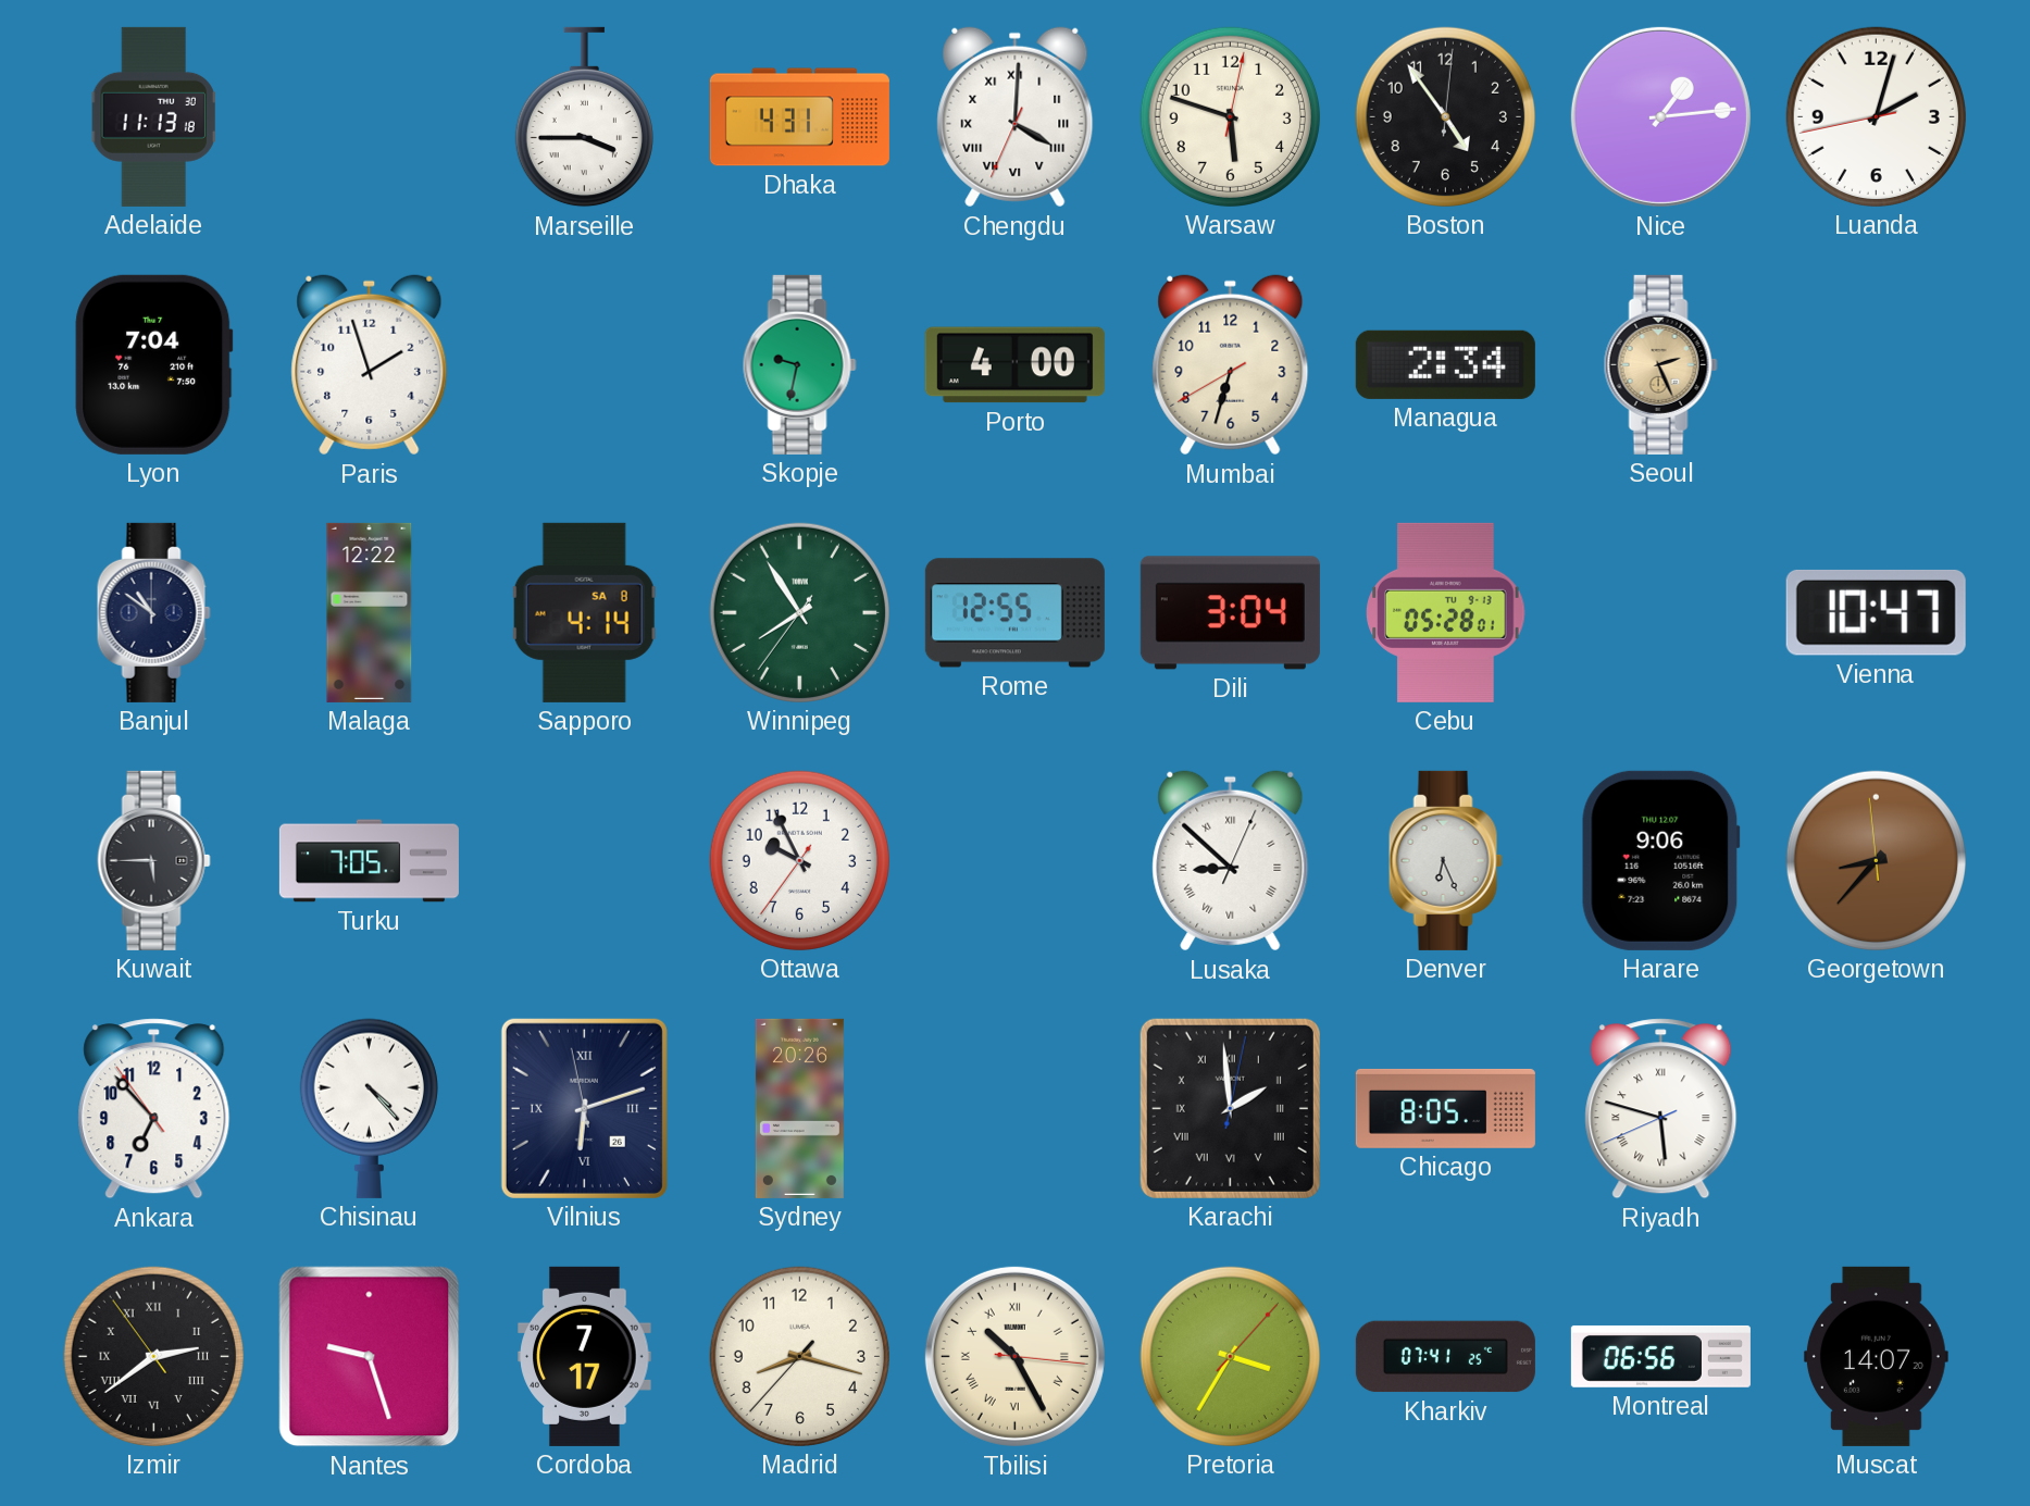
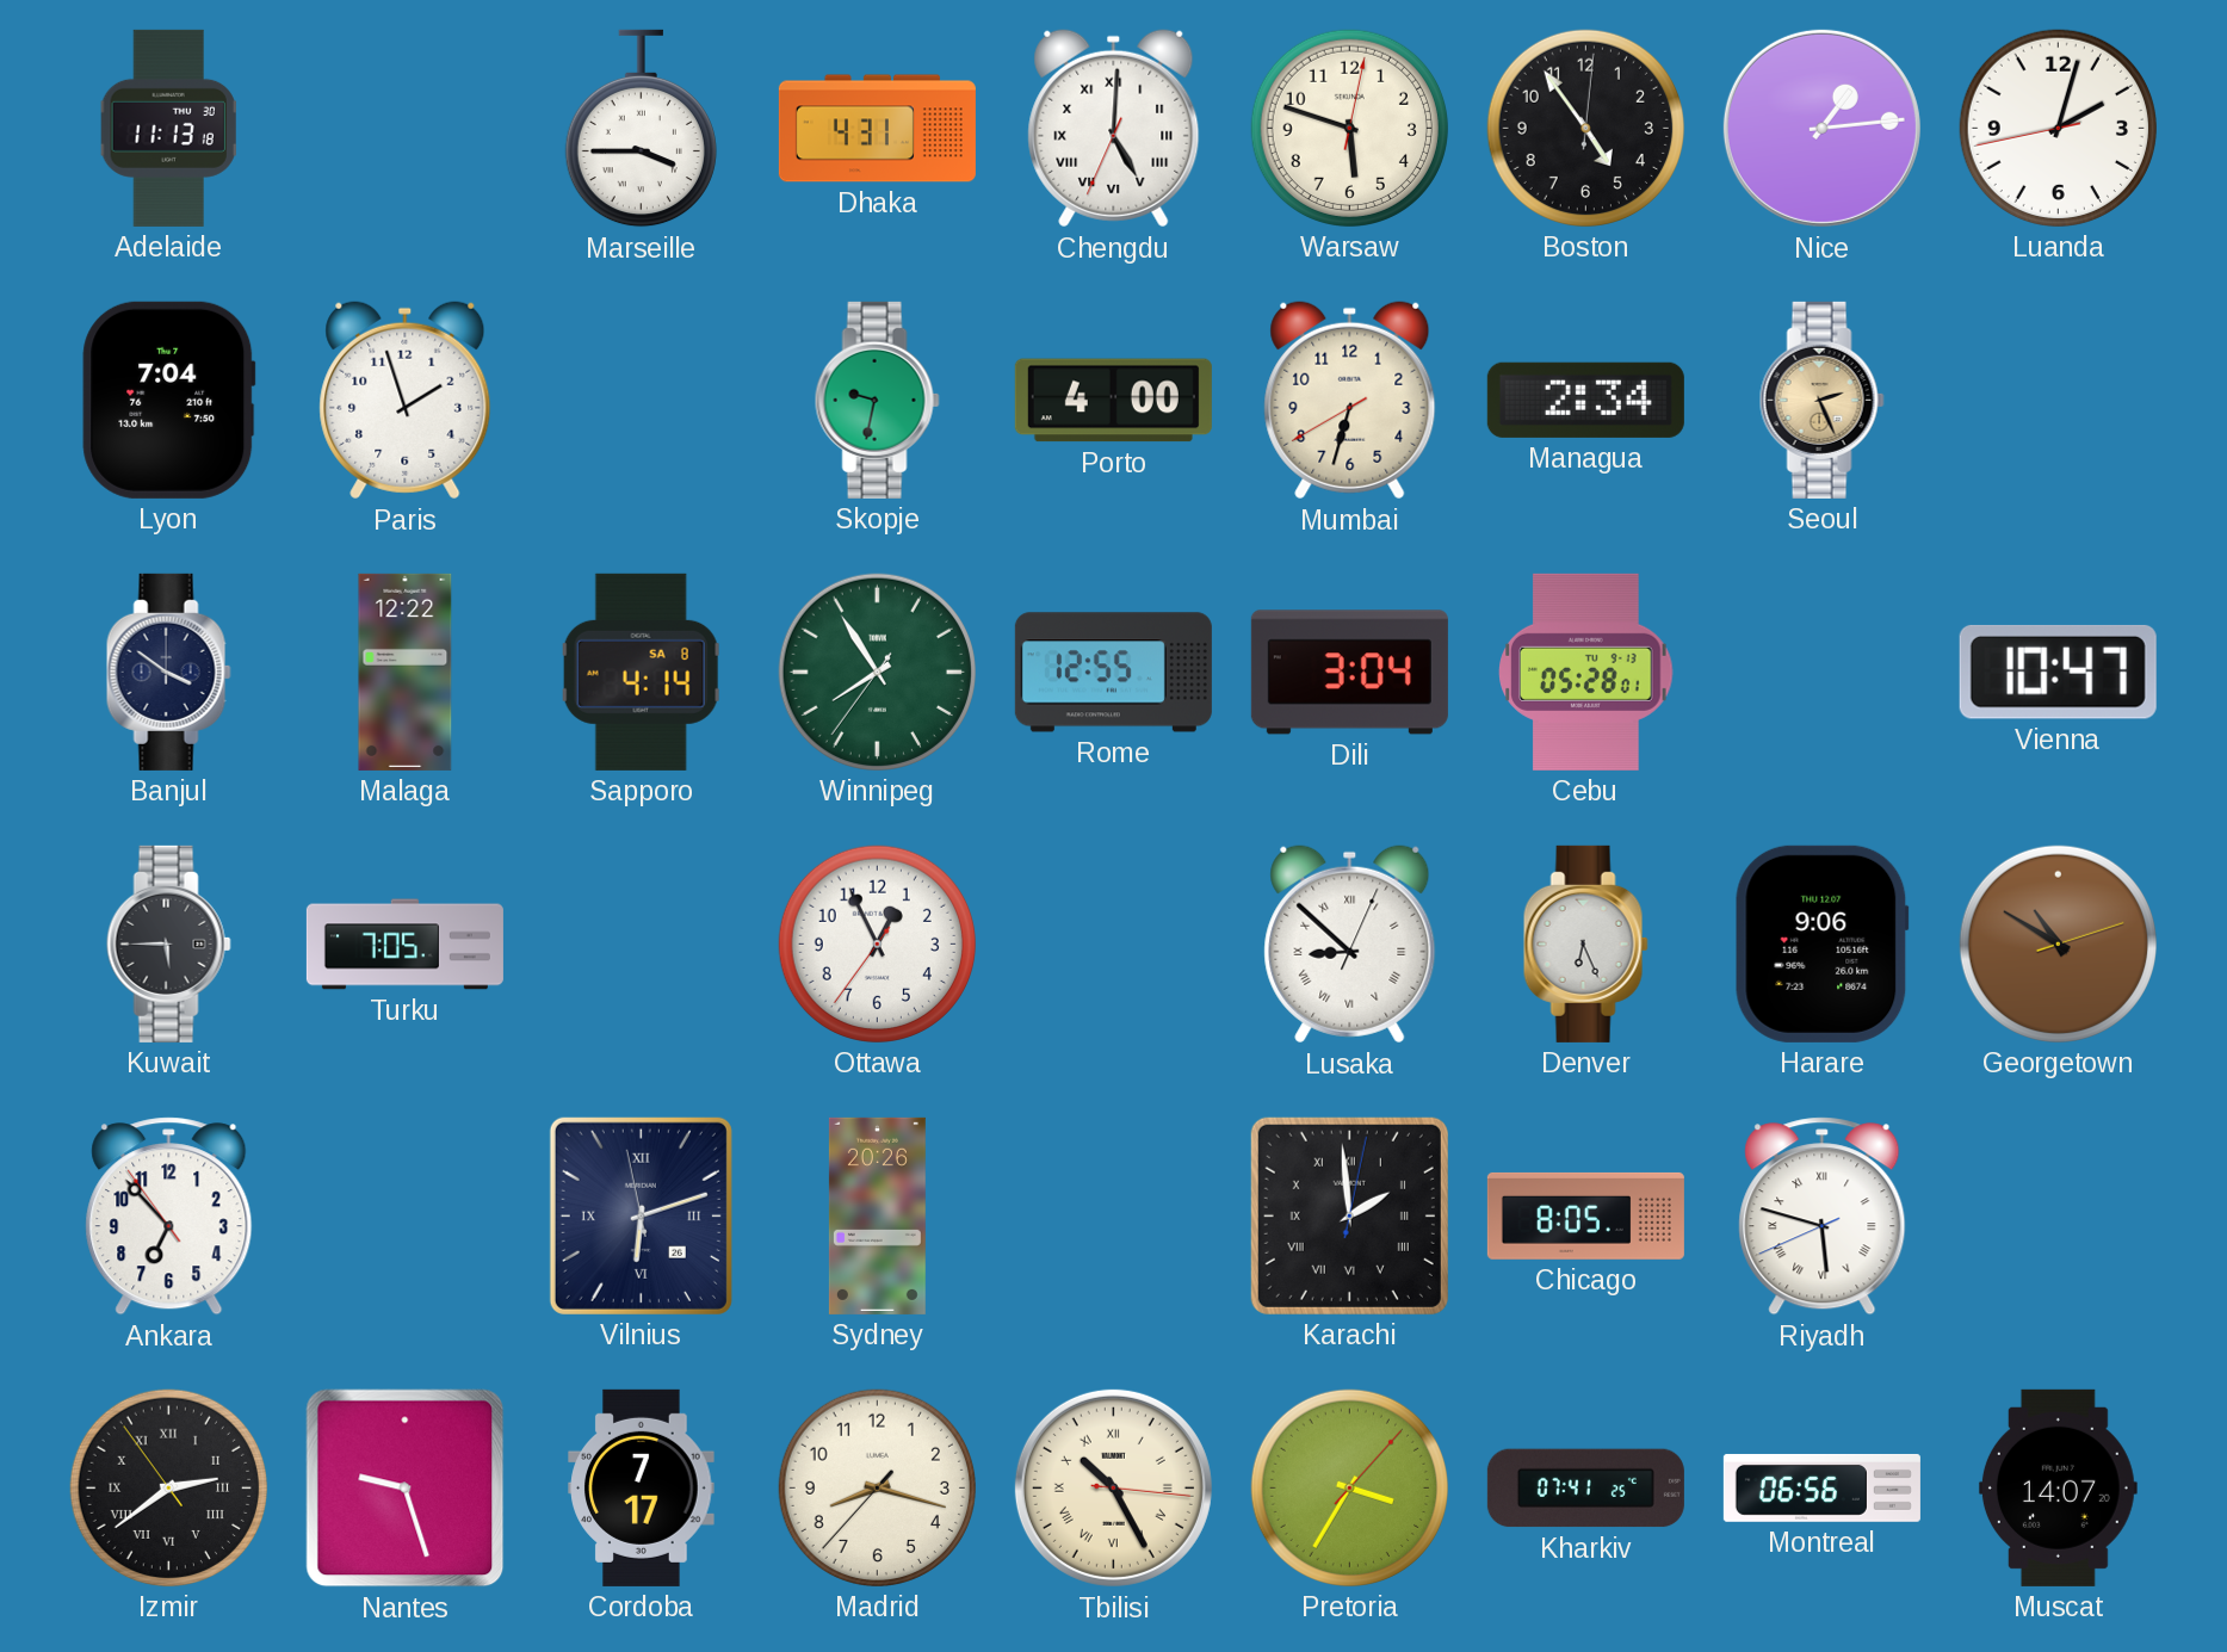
Chengdu: 4:00 -> 5:00 (1114, 129)
Banjul: 10:51 -> 3:51 (168, 672)
Ottawa: 9:55 -> 12:55 (877, 943)
Georgetown: 8:36 -> 10:50 (2058, 943)
Chisinau: 4:23 -> none (369, 1108)
